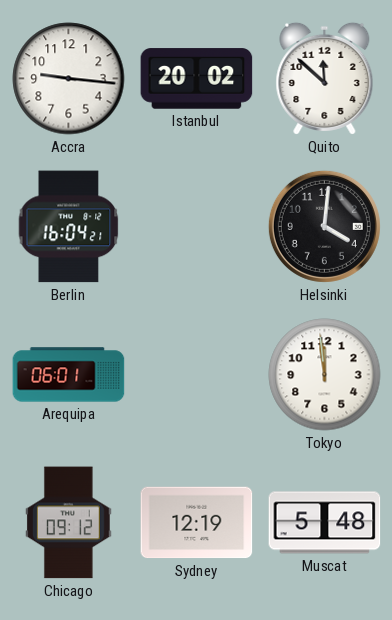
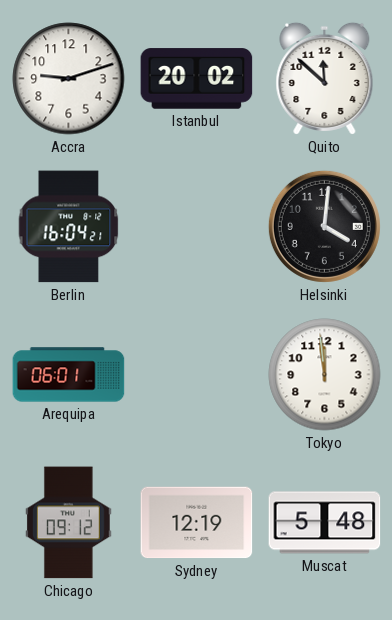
Accra: 9:16 -> 9:12 (69, 79)
